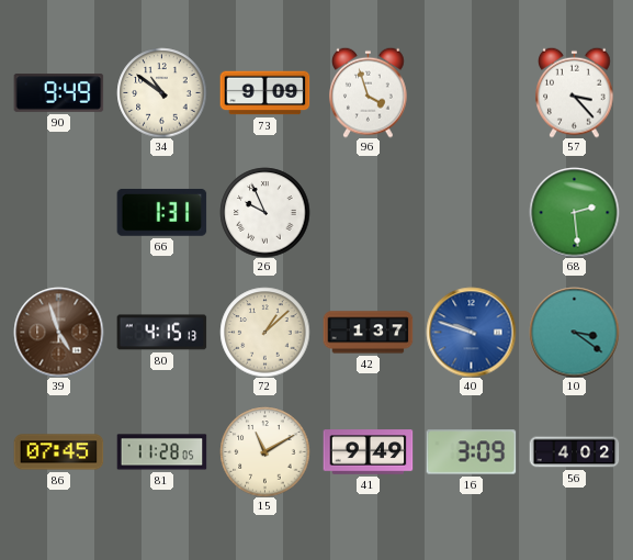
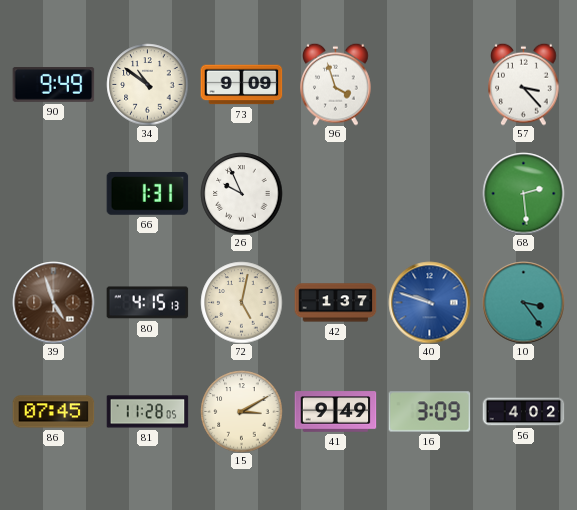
72: 1:08 -> 5:02 (241, 302)
10: 3:21 -> 3:24 (523, 302)
15: 11:10 -> 3:10 (241, 411)
